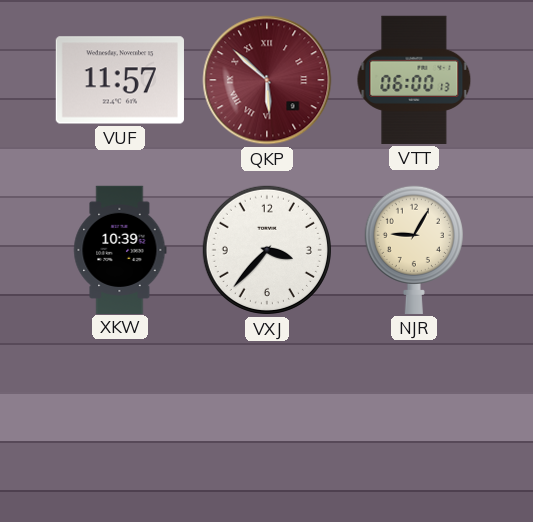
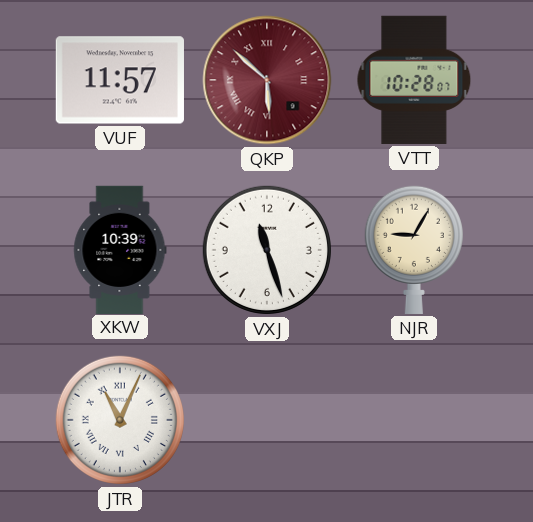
VTT: 06:00 -> 10:28 (414, 80)
VXJ: 3:37 -> 11:27 (267, 250)
JTR: none -> 11:04 (120, 420)
